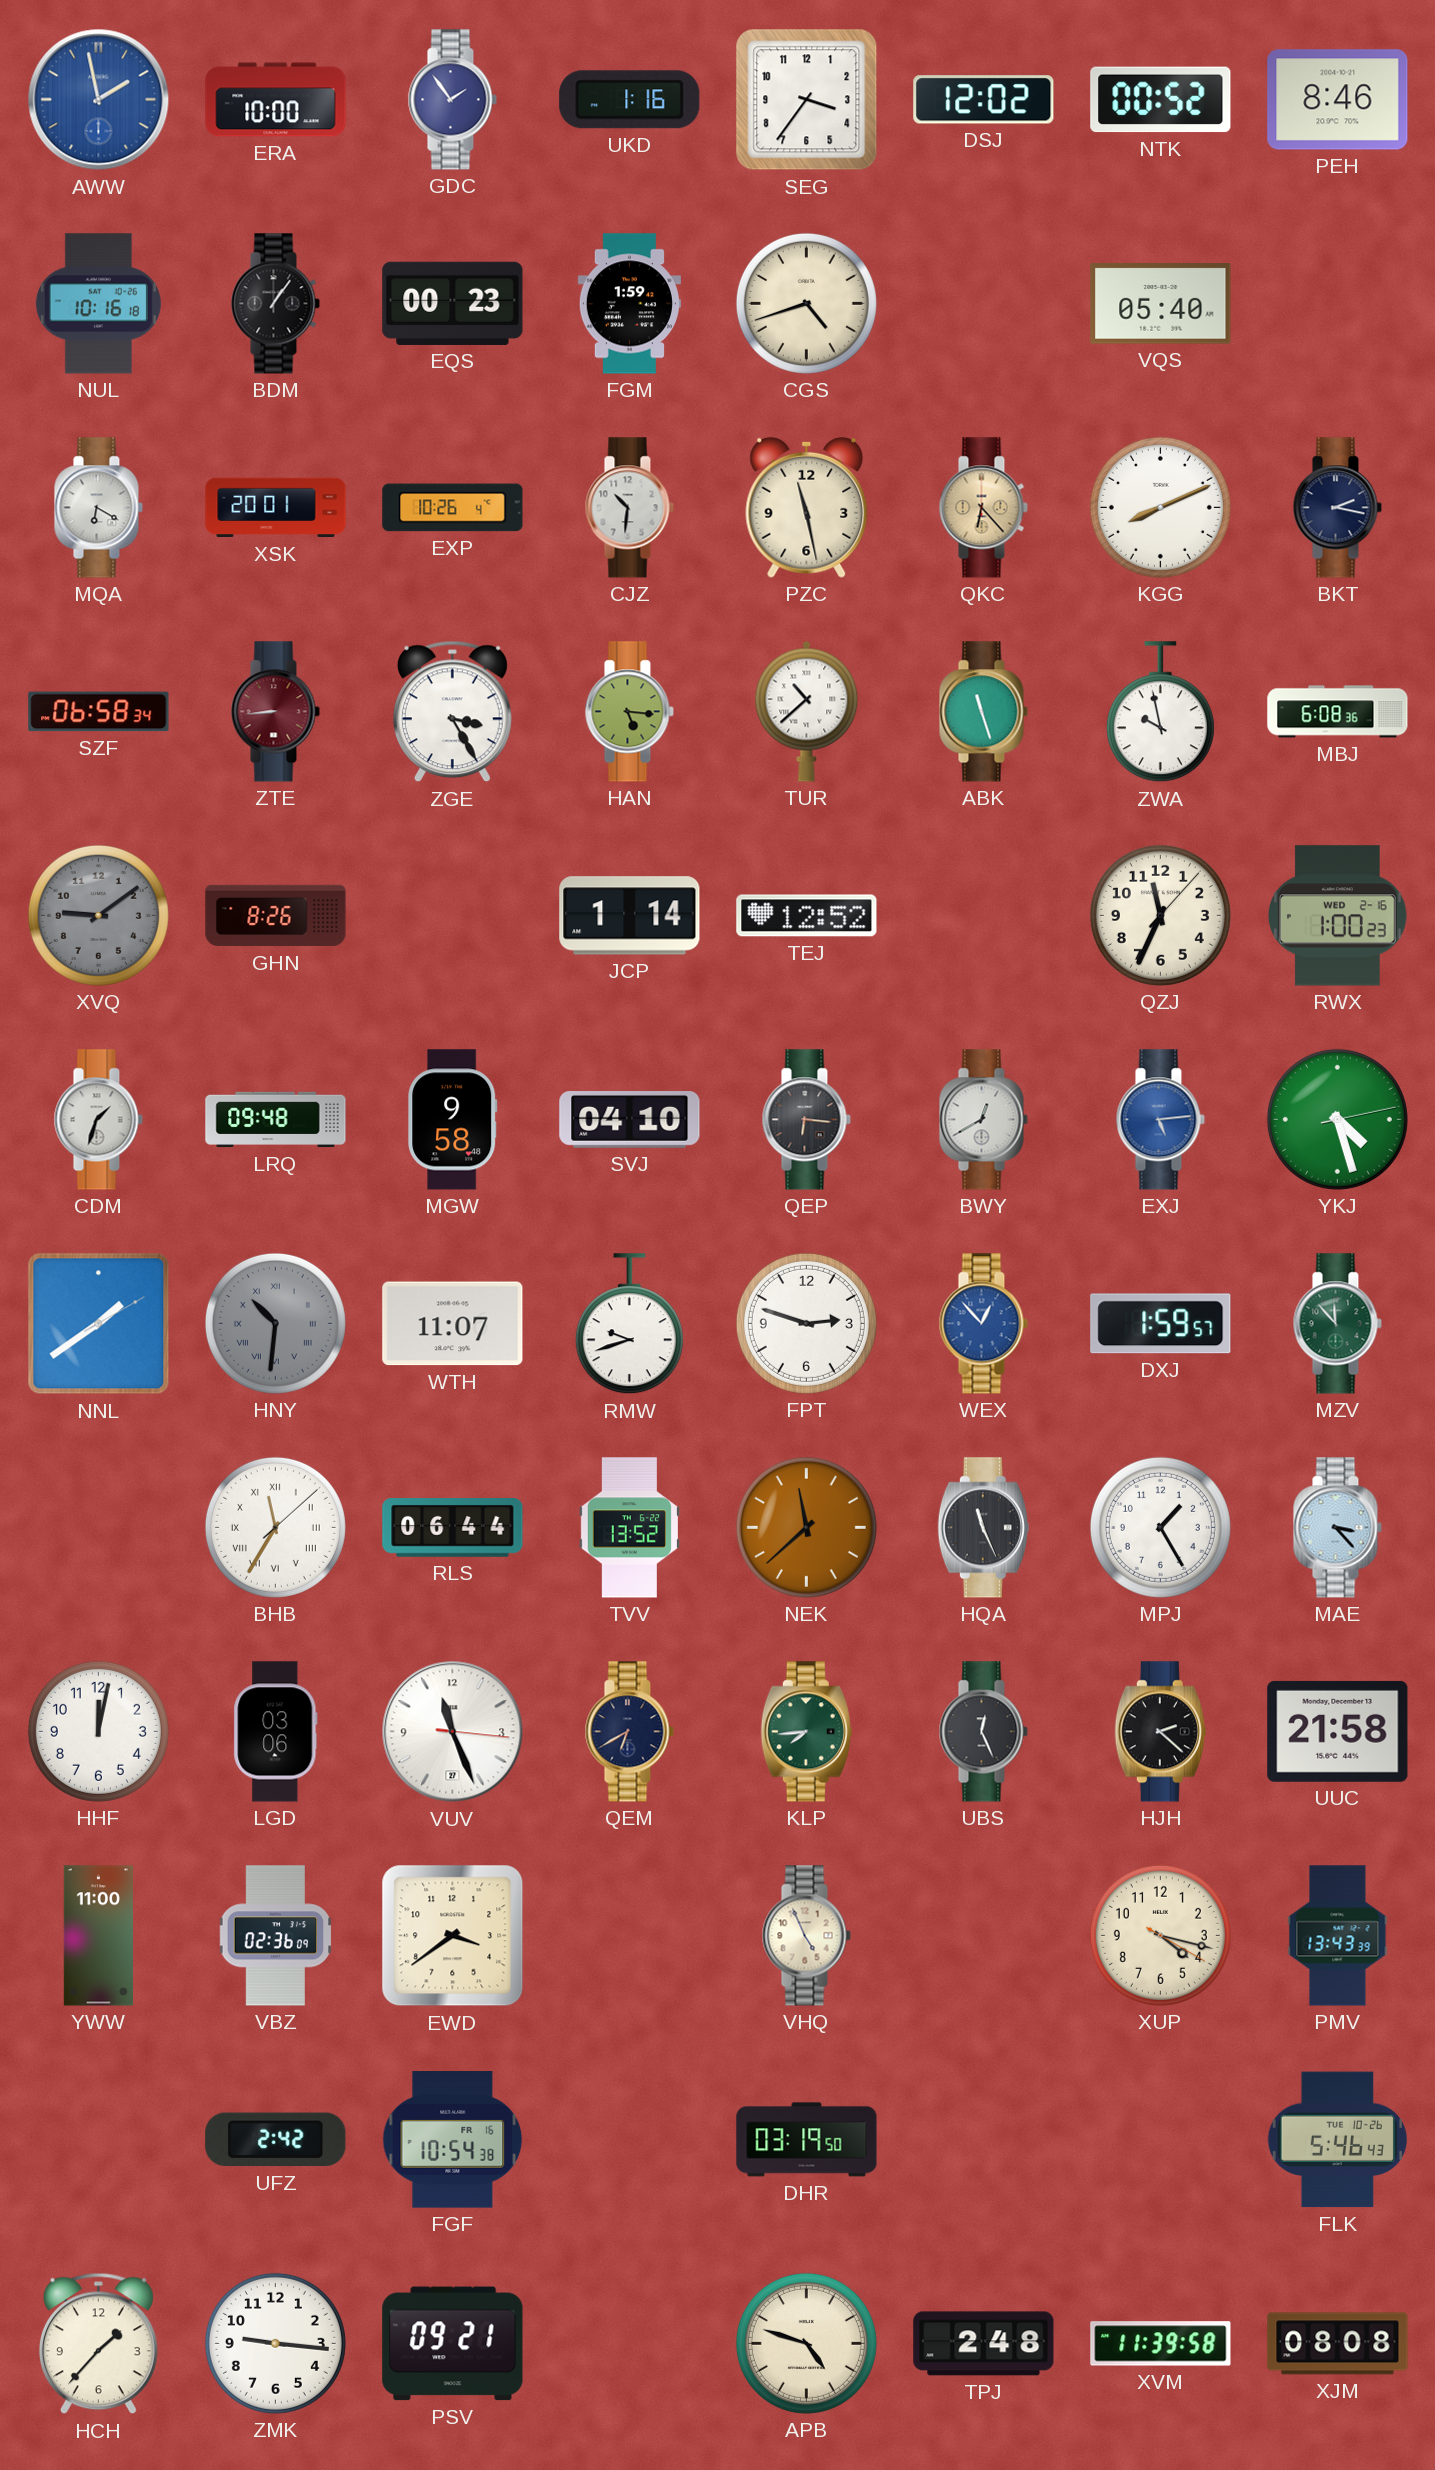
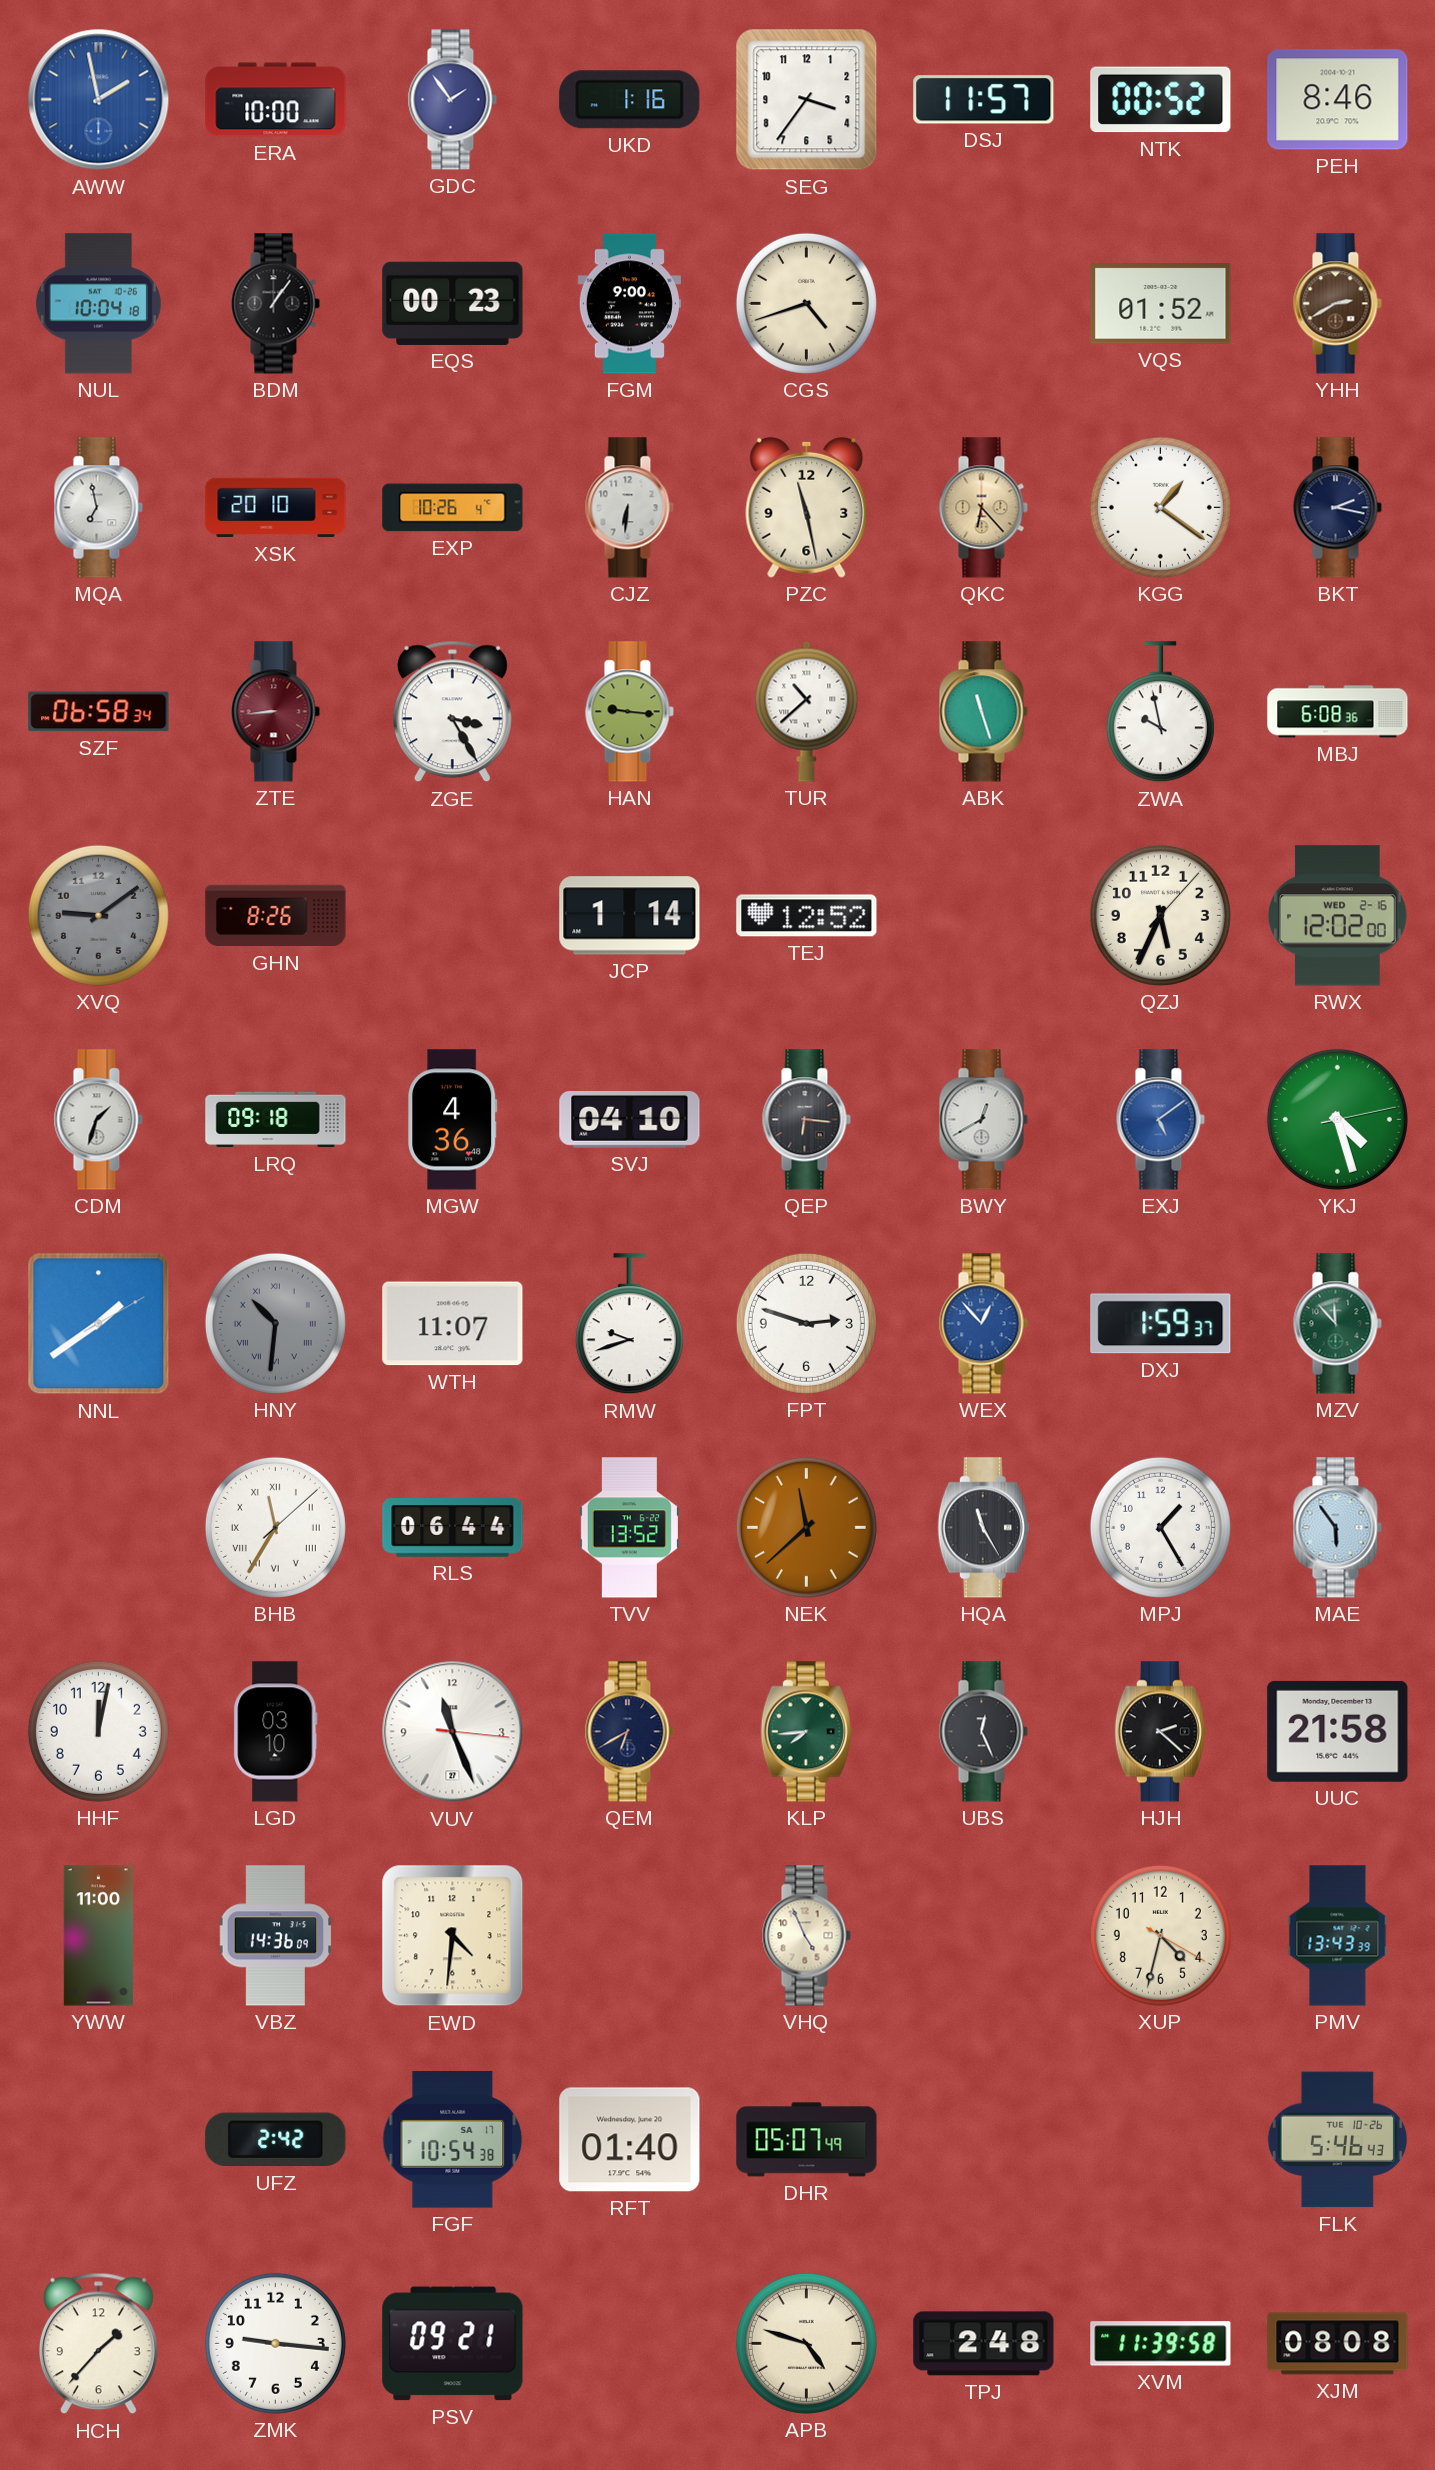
DSJ: 12:02 -> 11:57 (984, 100)
NUL: 10:16 -> 10:04 (98, 304)
FGM: 1:59 -> 9:00 (629, 304)
VQS: 05:40 -> 01:52 (1161, 304)
YHH: none -> 2:40 (1337, 304)
MQA: 6:20 -> 6:58 (98, 508)
XSK: 20:01 -> 20:10 (276, 508)
CJZ: 10:31 -> 6:31 (629, 508)
KGG: 8:11 -> 1:21 (1160, 507)
HAN: 5:16 -> 9:16 (629, 712)
QZJ: 11:34 -> 5:34 (1160, 915)
RWX: 1:00 -> 12:02 (1338, 916)
LRQ: 09:48 -> 09:18 (276, 1120)
MGW: 9:58 -> 4:36 (453, 1120)
EXJ: 5:14 -> 5:09 (1160, 1120)
DXJ: 1:59:57 -> 1:59:37 (1161, 1324)
HQA: 11:26 -> 11:25 (983, 1528)
MAE: 3:23 -> 5:54 (1337, 1528)
LGD: 03:06 -> 03:10 (276, 1732)
VBZ: 02:36 -> 14:36 (276, 1936)
EWD: 3:39 -> 4:31 (453, 1936)
XUP: 4:17 -> 4:32 (1160, 1935)
FGF date: FR 16 -> SA 17 (453, 2140)
RFT: none -> 01:40 (630, 2140)
DHR: 03:19 -> 05:07 (807, 2140)
